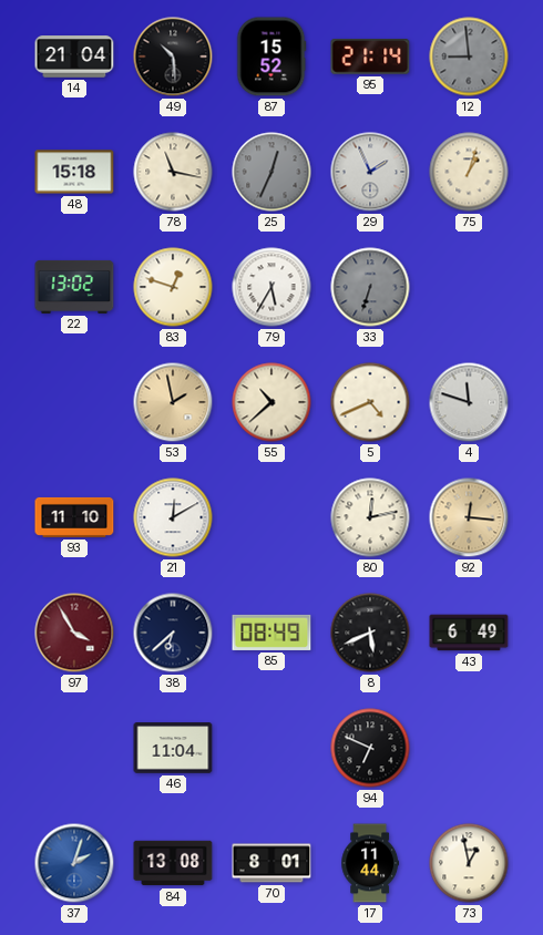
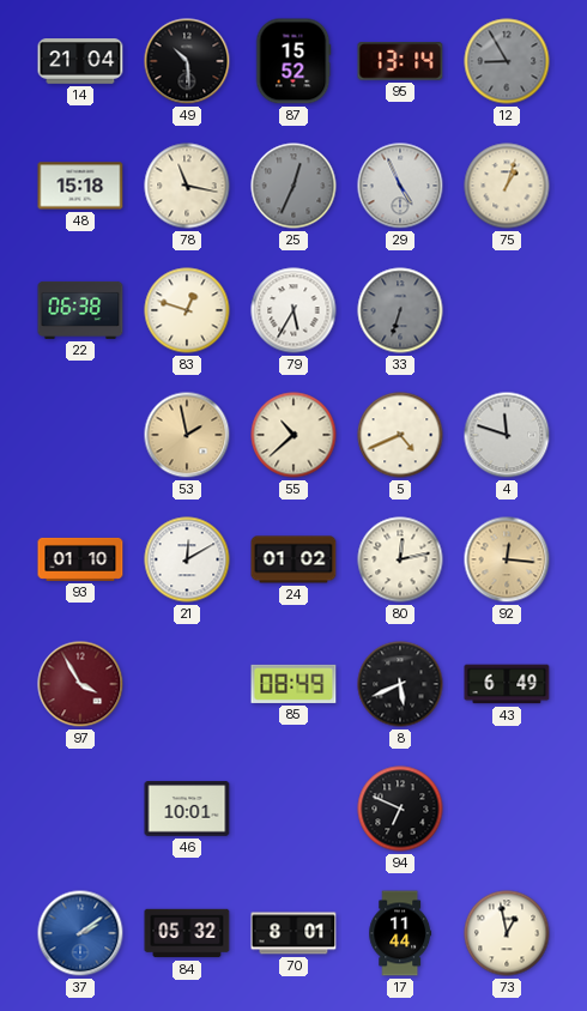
95: 21:14 -> 13:14 (400, 61)
12: 8:59 -> 8:55 (507, 61)
29: 1:56 -> 4:56 (400, 186)
22: 13:02 -> 06:38 (80, 310)
93: 11:10 -> 01:10 (80, 559)
24: none -> 01:02 (293, 559)
38: 6:38 -> none (173, 633)
46: 11:04 -> 10:01 (187, 809)
37: 2:03 -> 2:09 (80, 933)
84: 13:08 -> 05:32 (187, 933)
